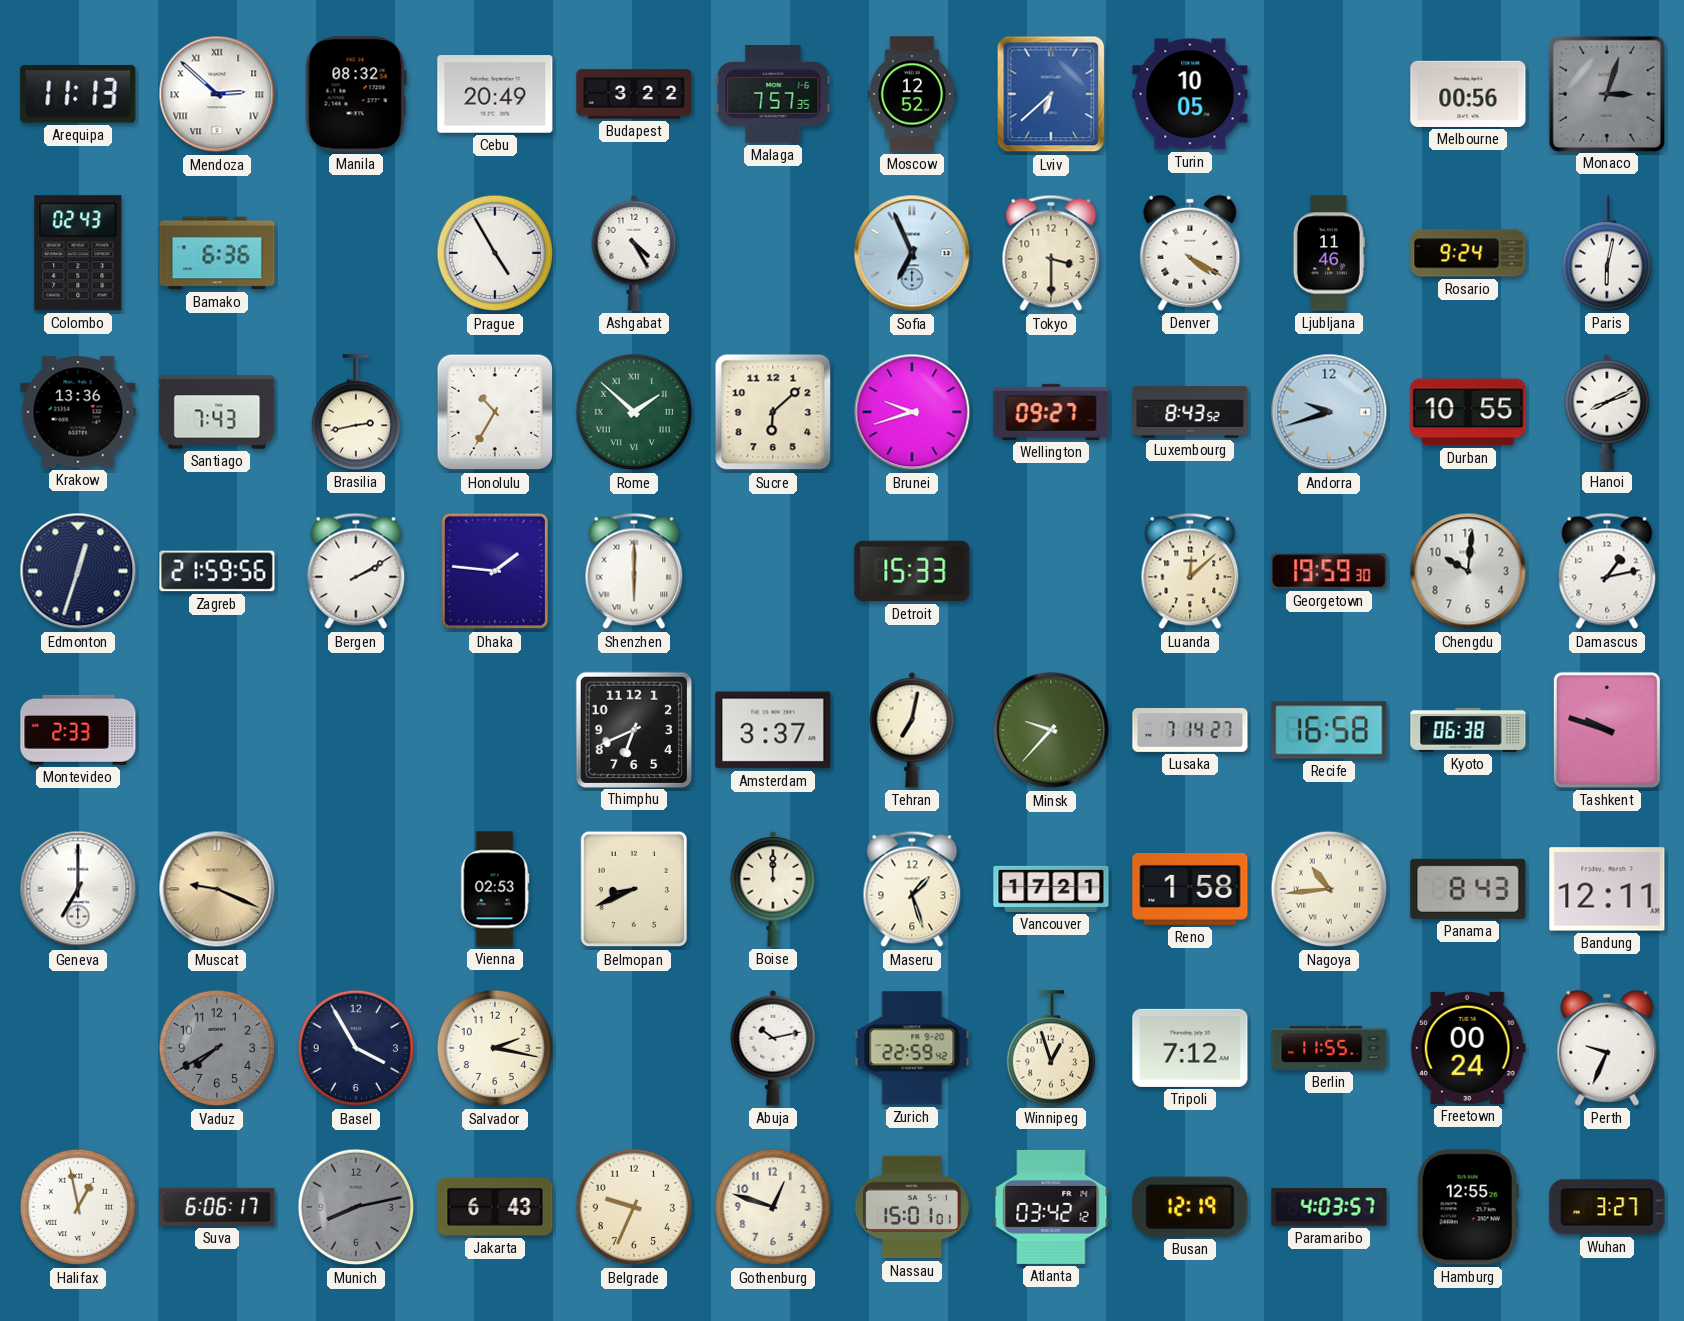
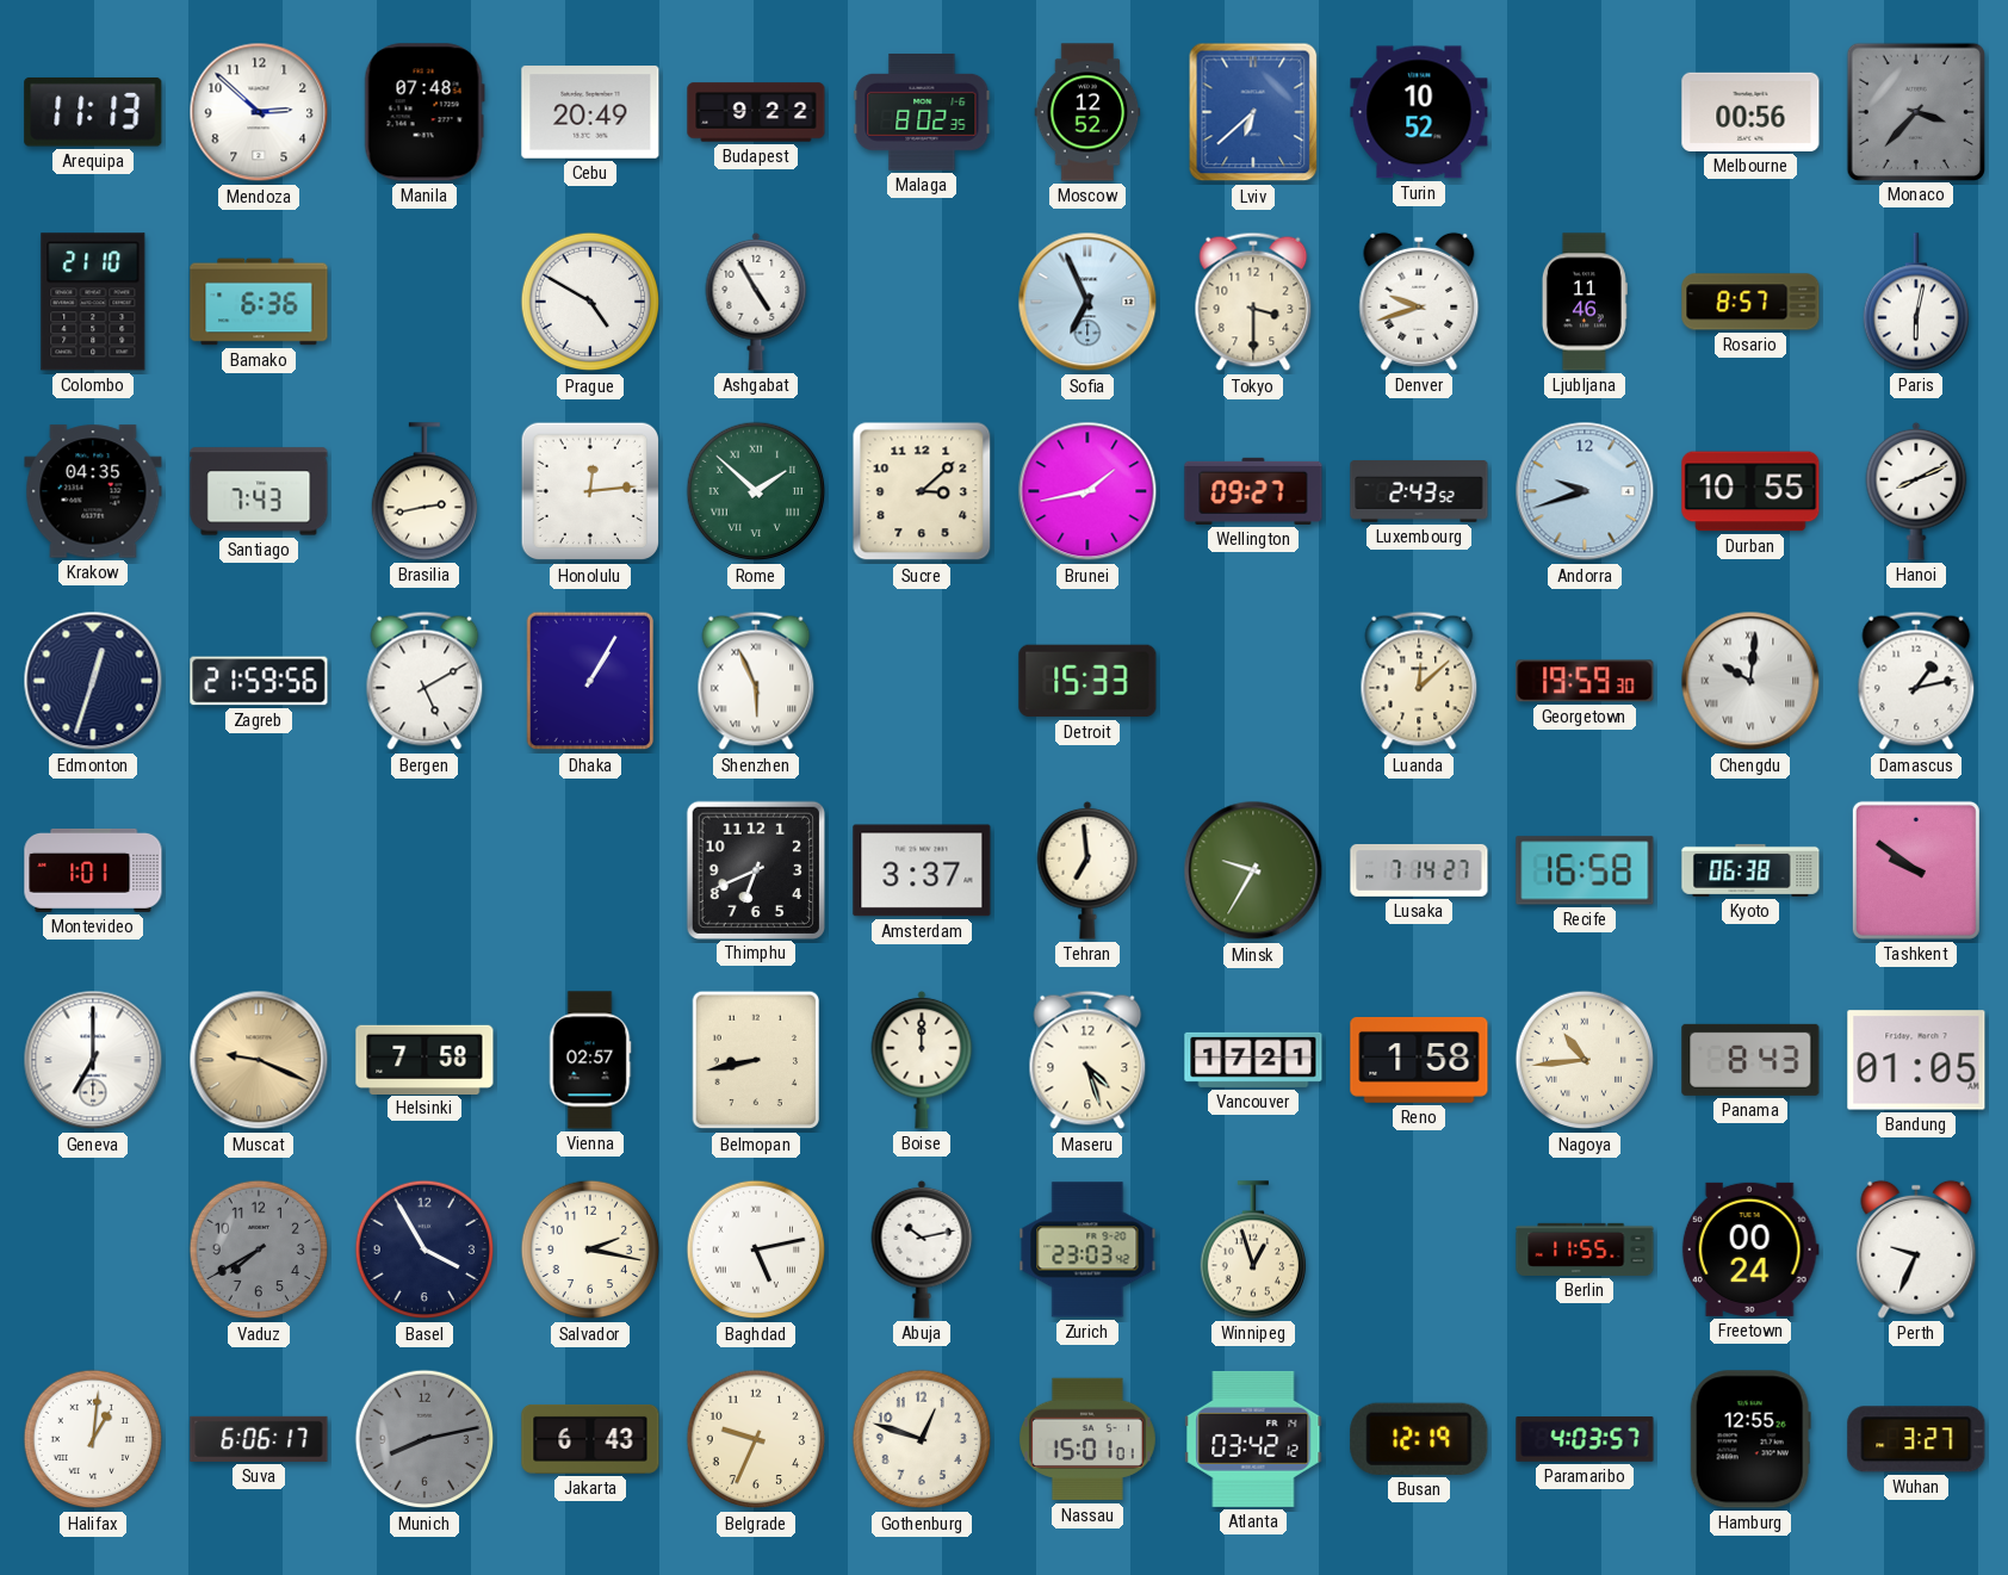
Mendoza numerals: Roman -> Arabic (259, 112)
Manila: 08:32 -> 07:48 (424, 112)
Budapest: 3:22 -> 9:22 (756, 112)
Malaga: 7:57 -> 8:02 (922, 112)
Turin: 10:05 -> 10:52 (1419, 112)
Monaco: 3:03 -> 3:37 (1915, 111)
Colombo: 02:43 -> 21:10 (93, 302)
Prague: 4:55 -> 4:50 (590, 302)
Ashgabat: 4:25 -> 4:55 (756, 302)
Denver: 4:20 -> 9:42 (1419, 302)
Rosario: 9:24 -> 8:57 (1750, 302)
Krakow: 13:36 -> 04:35 (93, 491)
Honolulu: 10:35 -> 12:14 (590, 491)
Sucre: 6:08 -> 3:08 (922, 491)
Brunei: 9:42 -> 1:43 (1087, 491)
Luxembourg: 8:43 -> 2:43 (1419, 491)
Bergen: 2:10 -> 5:10 (424, 681)
Dhaka: 1:46 -> 1:05 (590, 681)
Shenzhen: 6:00 -> 5:56 (756, 681)
Chengdu numerals: Arabic -> Roman (1750, 681)
Montevideo: 2:33 -> 1:01 (93, 870)
Tehran: 7:02 -> 6:59 (1087, 870)
Minsk: 9:37 -> 9:35 (1253, 870)
Tashkent: 9:48 -> 9:51 (1916, 870)
Helsinki: none -> 7:58 (424, 1059)
Vienna: 02:53 -> 02:57 (590, 1060)
Belmopan: 8:41 -> 8:43 (756, 1060)
Maseru: 1:27 -> 4:27 (1087, 1060)
Bandung: 12:11 -> 01:05 (1916, 1060)
Baghdad: none -> 5:13 (756, 1250)
Zurich: 22:59 -> 23:03 (1087, 1250)
Tripoli: 7:12 -> none (1190, 1048)
Halifax: 12:58 -> 1:01 (93, 1439)
